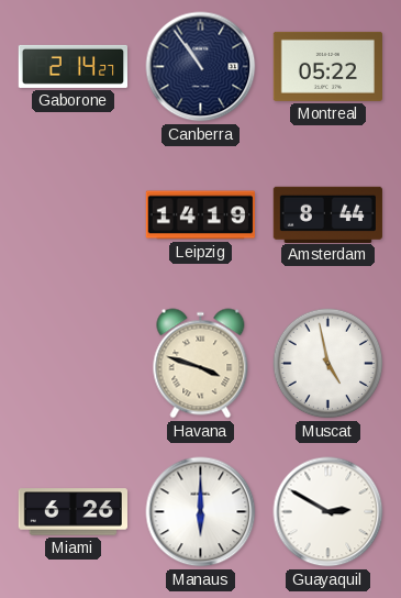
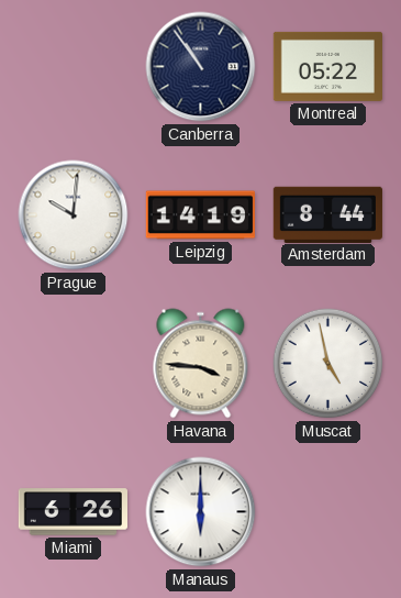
Gaborone: 2:14 -> none (73, 66)
Prague: none -> 10:01 (74, 215)
Havana: 3:48 -> 3:46 (201, 364)
Guayaquil: 2:50 -> none (328, 512)
